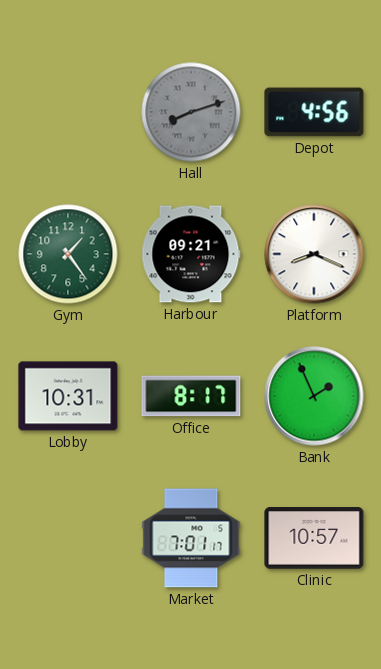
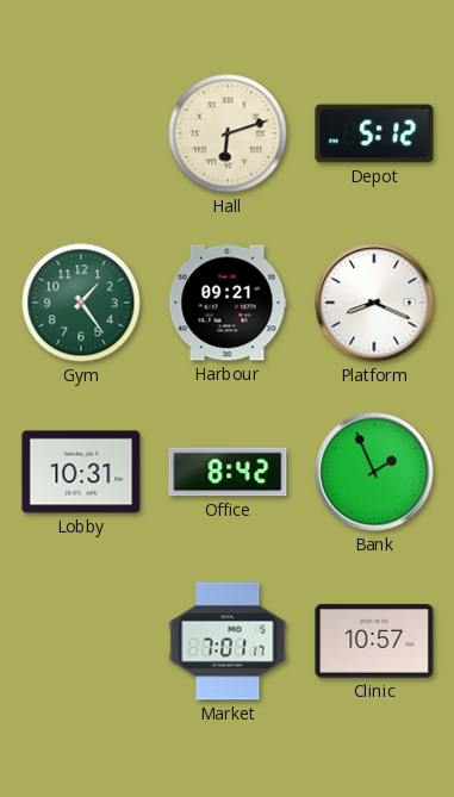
Hall: 8:12 -> 6:12 (228, 133)
Hall dial: grey -> cream (228, 133)
Depot: 4:56 -> 5:12 (374, 133)
Office: 8:17 -> 8:42 (228, 472)
